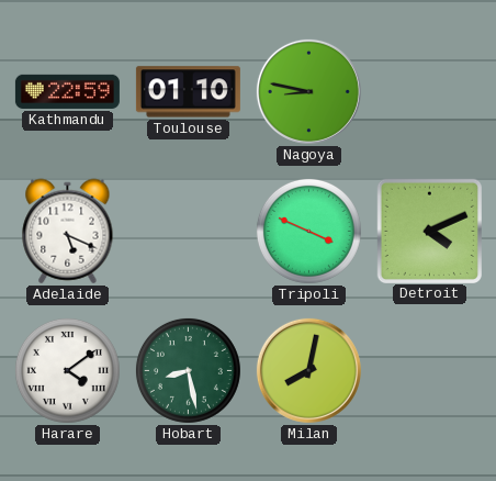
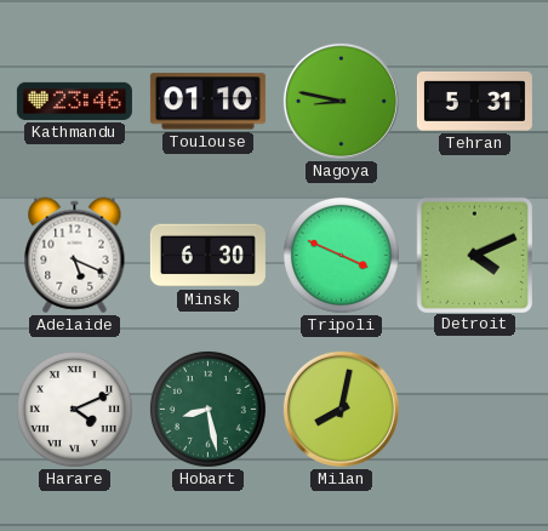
Kathmandu: 22:59 -> 23:46 (74, 101)
Tehran: none -> 5:31 (474, 101)
Minsk: none -> 6:30 (207, 256)
Harare: 4:09 -> 4:11 (74, 409)
